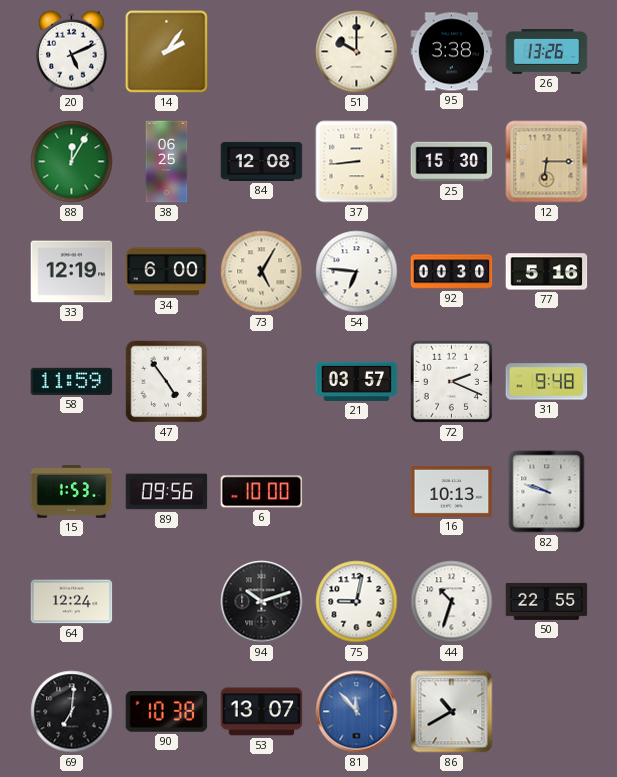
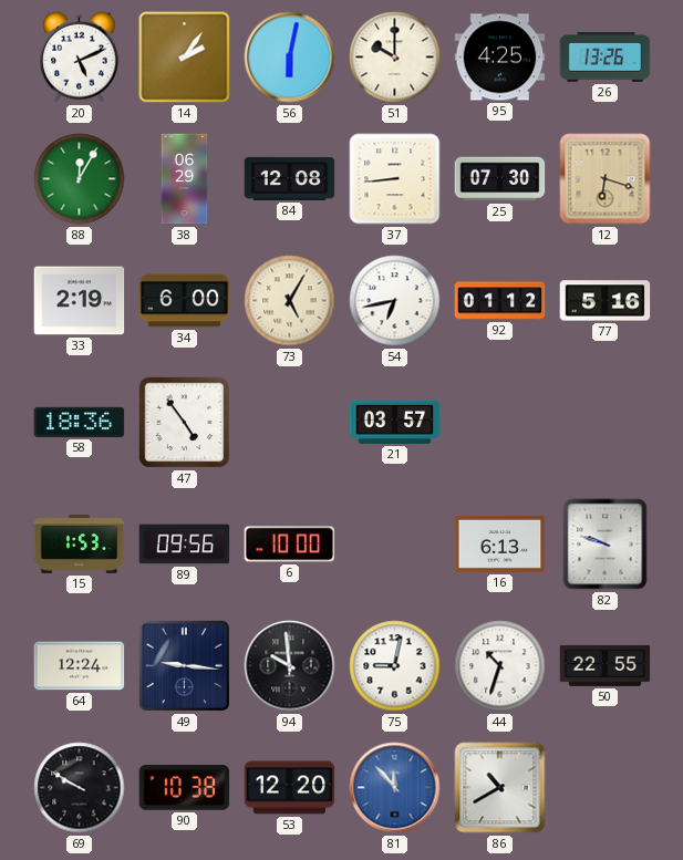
56: none -> 6:02 (290, 58)
95: 3:38 -> 4:25 (500, 58)
38: 06:25 -> 06:29 (185, 179)
25: 15:30 -> 07:30 (500, 179)
12: 6:15 -> 6:18 (606, 179)
33: 12:19 -> 2:19 (80, 301)
54: 6:46 -> 6:43 (395, 301)
92: 00:30 -> 01:12 (500, 301)
58: 11:59 -> 18:36 (80, 422)
72: 2:19 -> none (451, 381)
31: 9:48 -> none (547, 382)
16: 10:13 -> 6:13 (500, 543)
49: none -> 9:16 (185, 666)
94: 10:12 -> 9:59 (290, 666)
69: 7:01 -> 9:50 (80, 788)
53: 13:07 -> 12:20 (290, 788)
